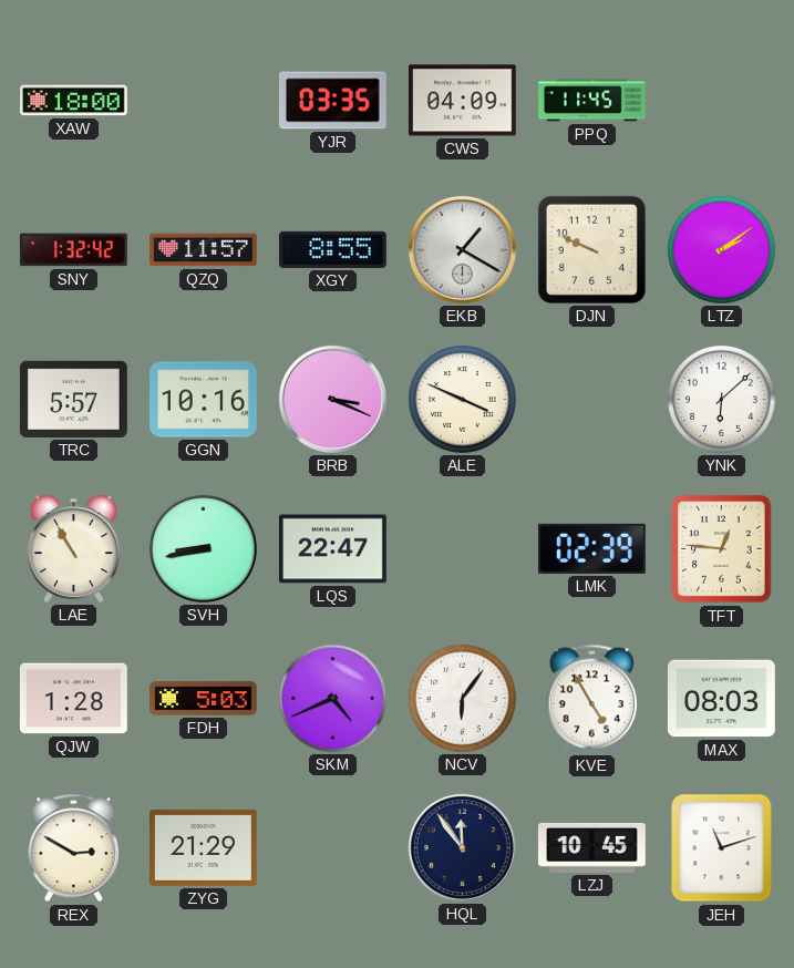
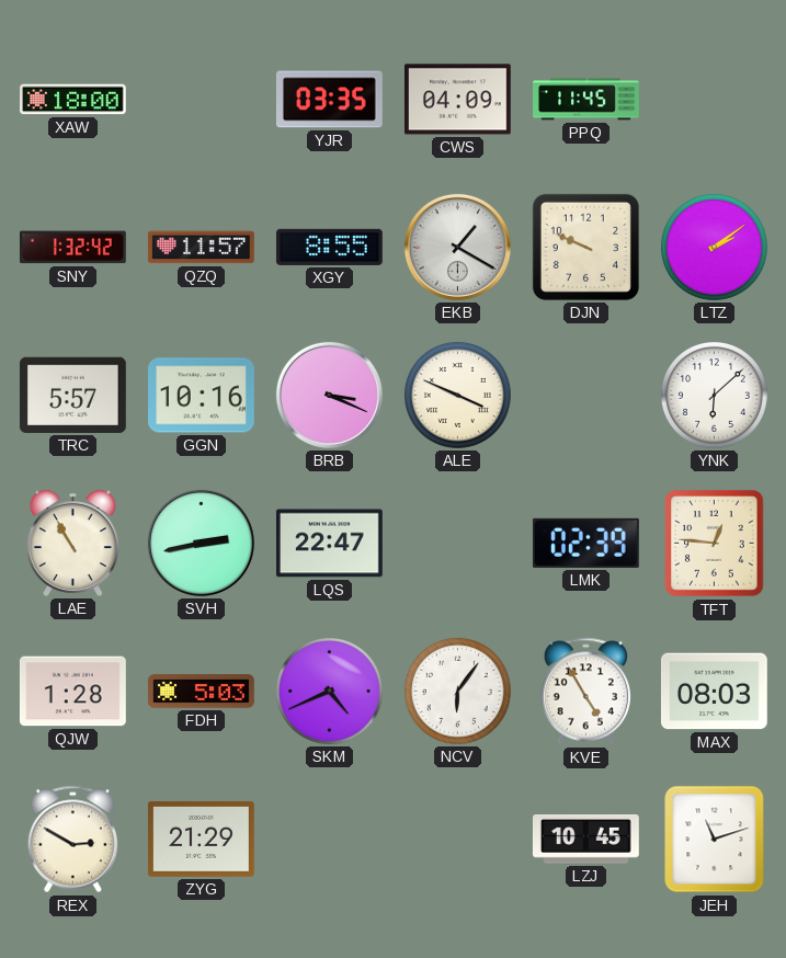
SVH: 8:43 -> 2:43 (201, 543)
HQL: 11:54 -> none (462, 847)
